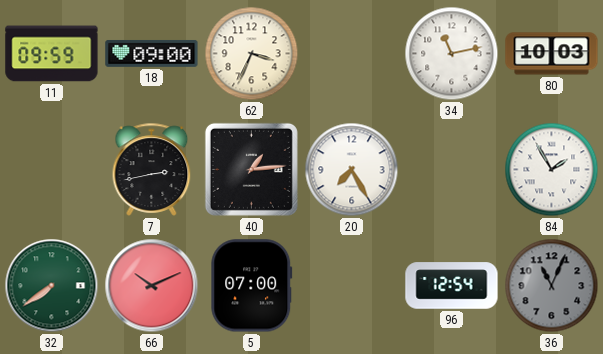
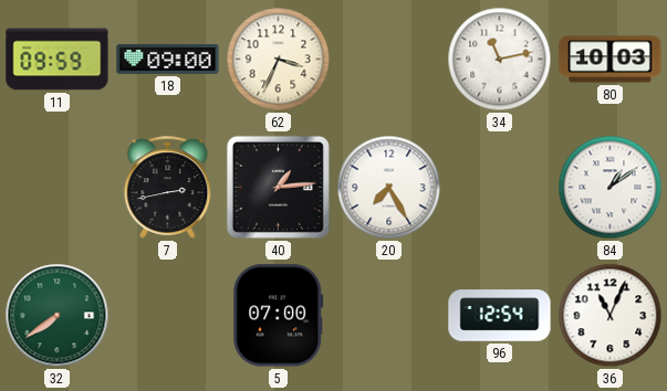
84: 1:55 -> 1:09 (611, 188)
66: 10:11 -> none (152, 286)
36 dial: grey -> white (611, 316)
